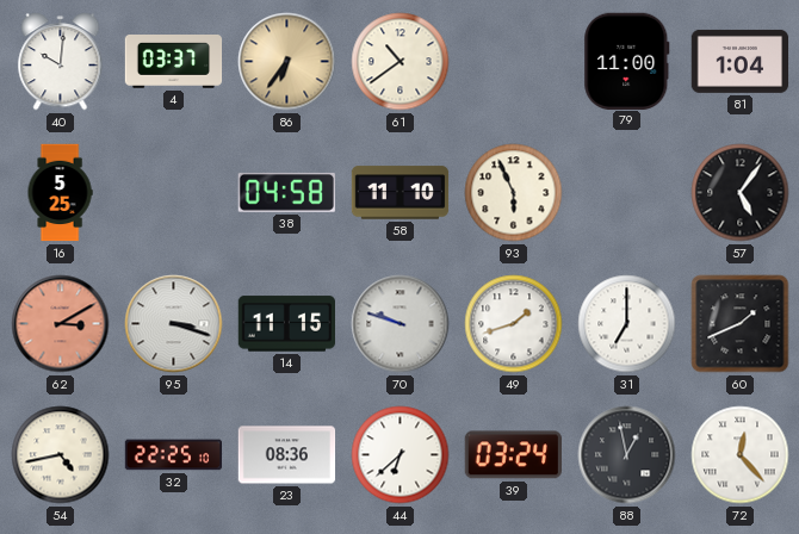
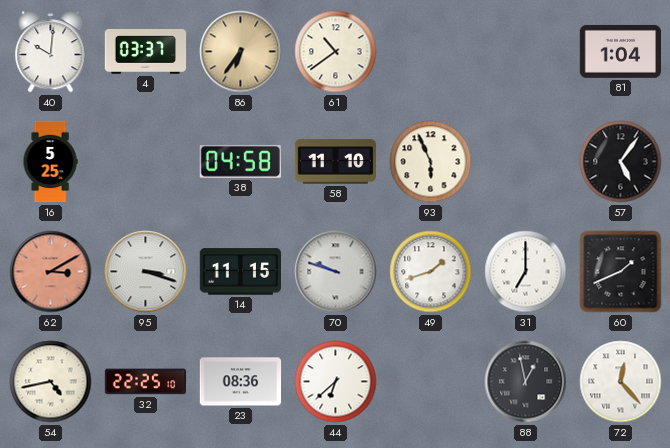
79: 11:00 -> none (627, 61)
39: 03:24 -> none (513, 455)
